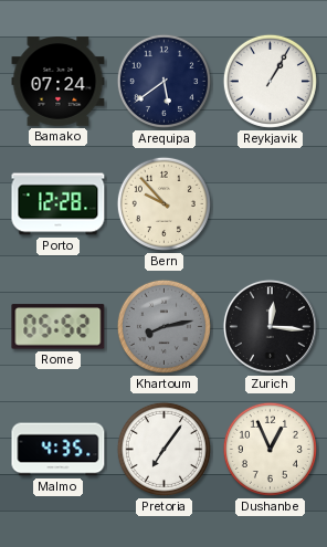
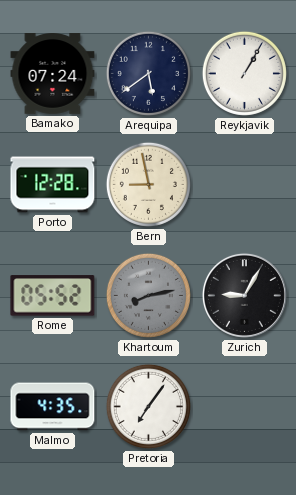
Bern: 9:53 -> 8:58 (148, 184)
Zurich: 12:16 -> 9:05 (244, 295)
Dushanbe: 12:56 -> none (270, 449)
